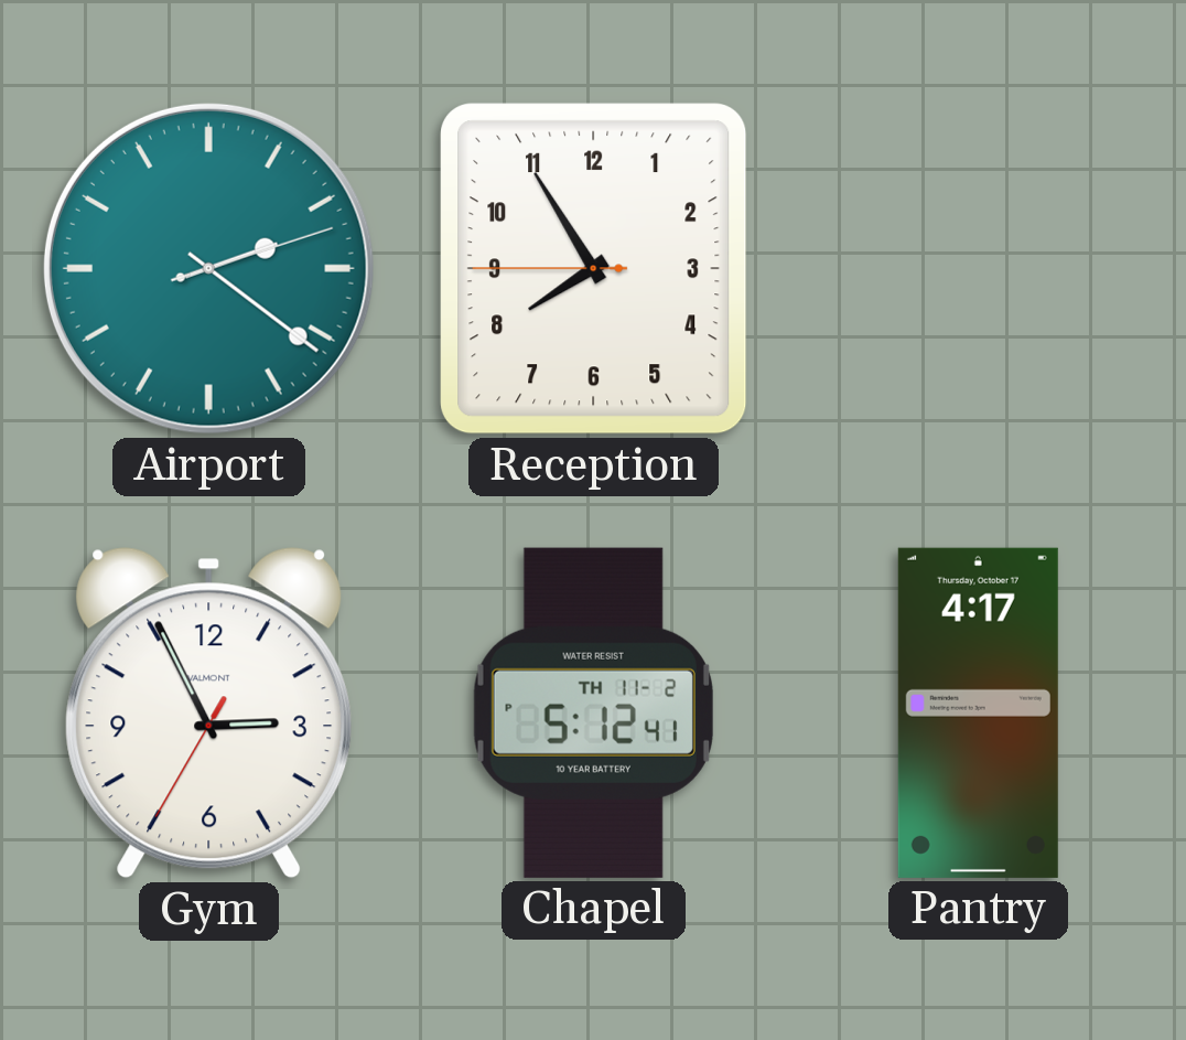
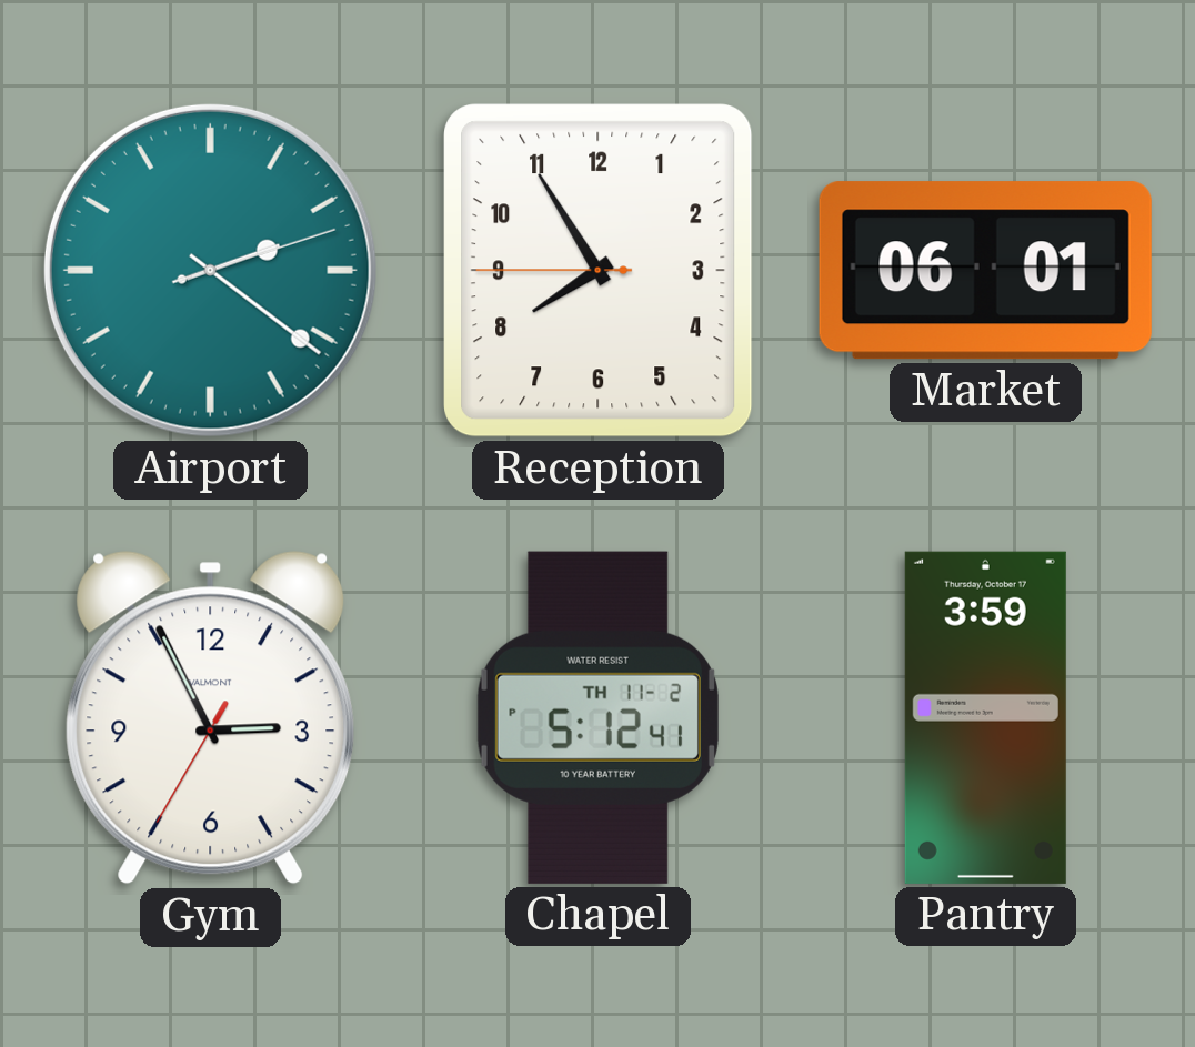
Market: none -> 06:01 (985, 271)
Pantry: 4:17 -> 3:59 (985, 717)
